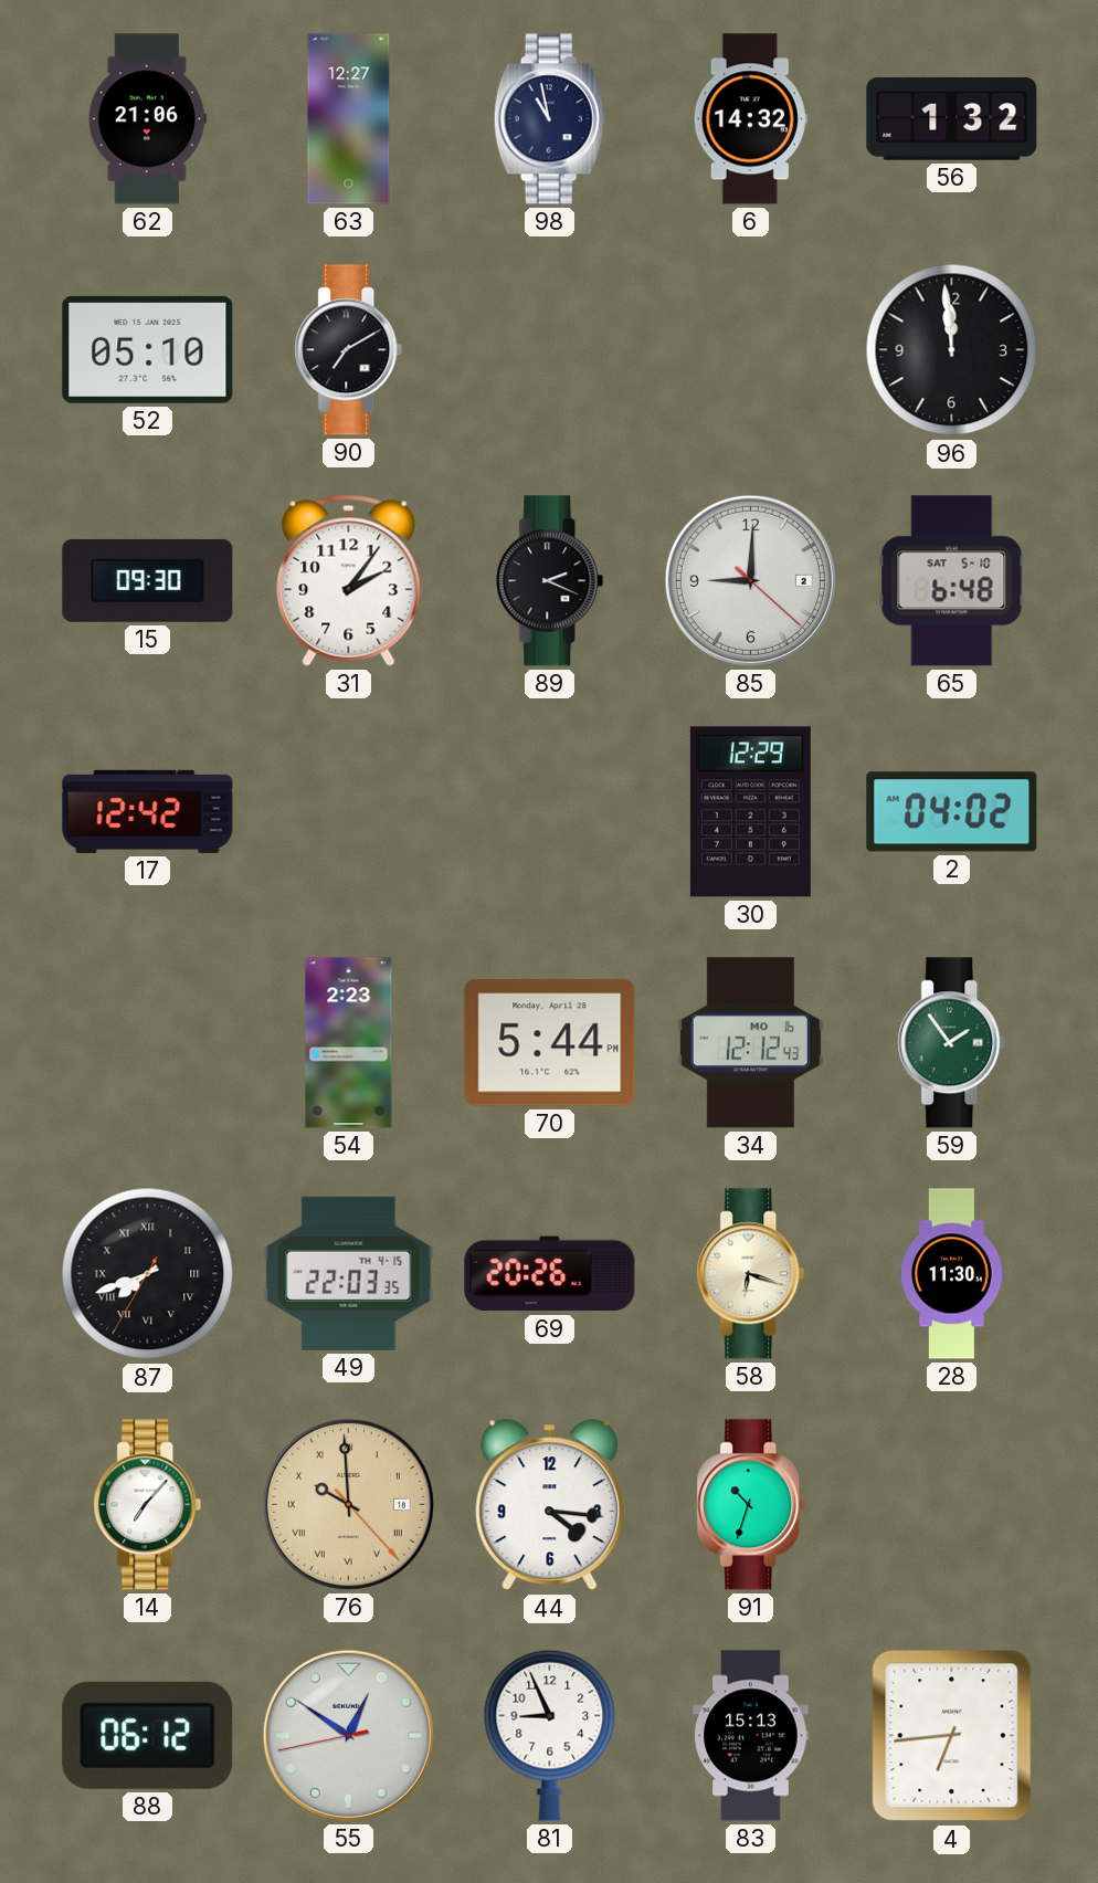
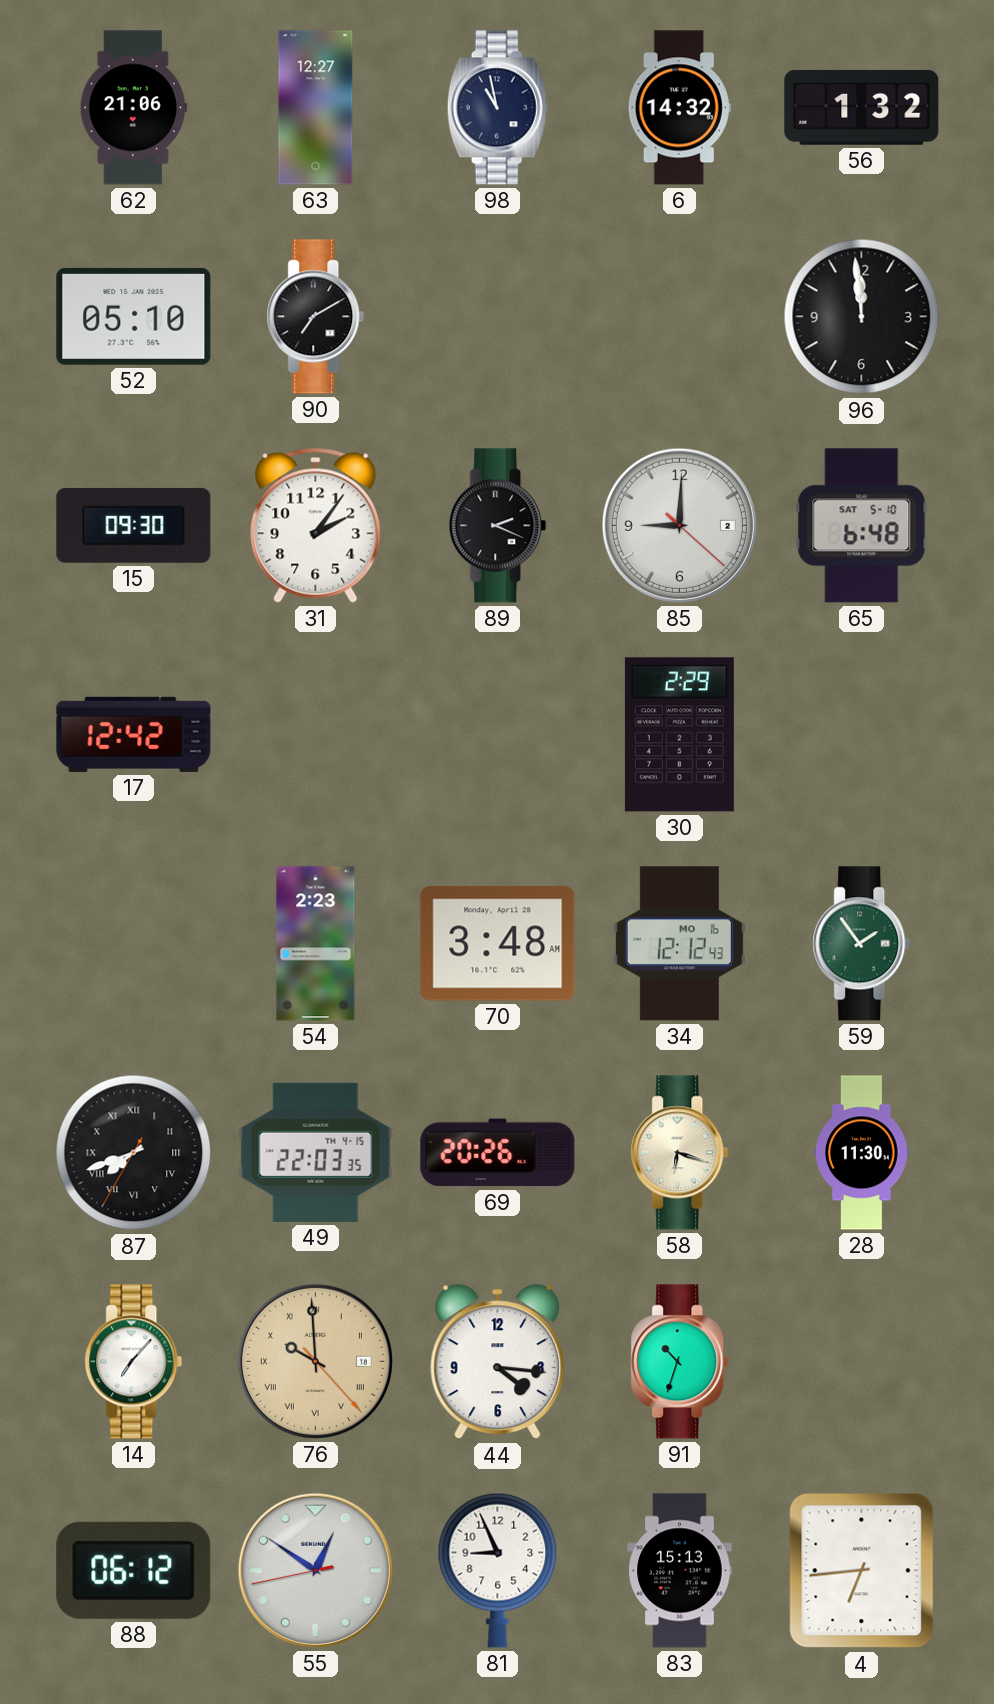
30: 12:29 -> 2:29 (679, 735)
2: 04:02 -> none (952, 812)
70: 5:44 -> 3:48 (498, 944)
